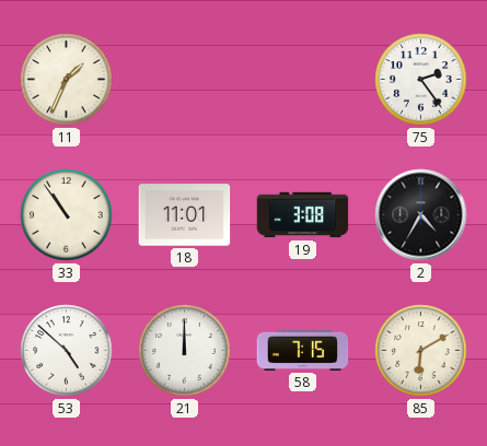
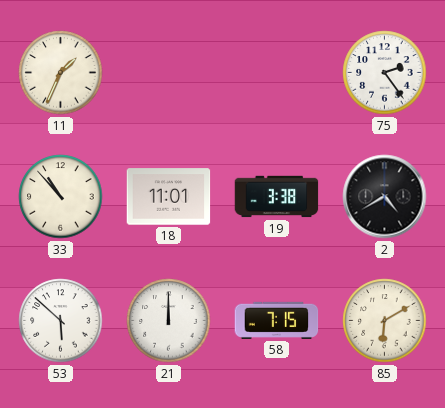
33: 10:54 -> 10:53 (61, 197)
19: 3:08 -> 3:38 (277, 197)
2: 4:35 -> 4:40 (385, 197)
53: 4:52 -> 5:52 (61, 321)
